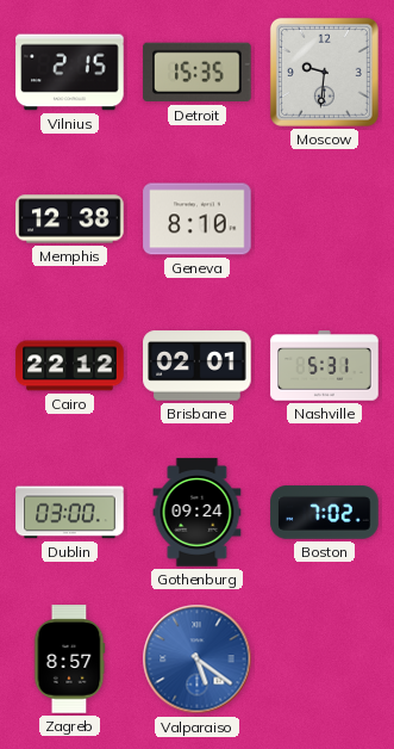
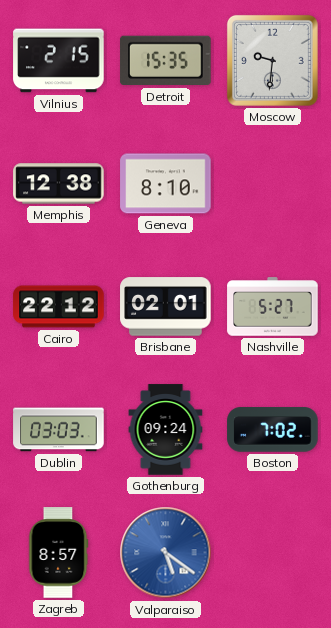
Nashville: 5:31 -> 5:27 (273, 307)
Dublin: 03:00 -> 03:03 (59, 430)
